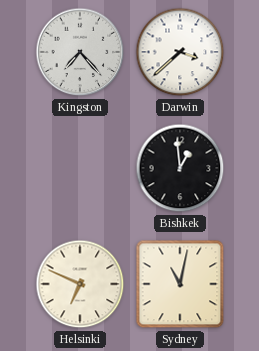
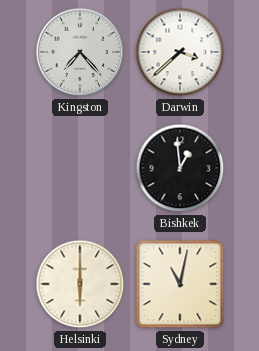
Helsinki: 6:49 -> 6:00 (80, 284)
